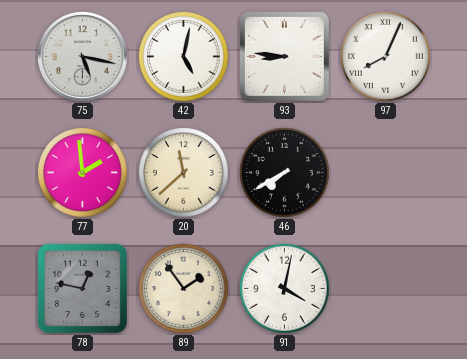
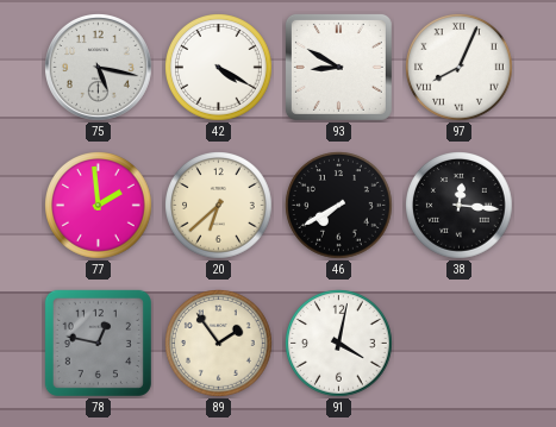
42: 5:02 -> 4:20 (219, 68)
93: 8:46 -> 8:50 (338, 67)
20: 11:38 -> 6:38 (219, 206)
38: none -> 12:16 (460, 206)
